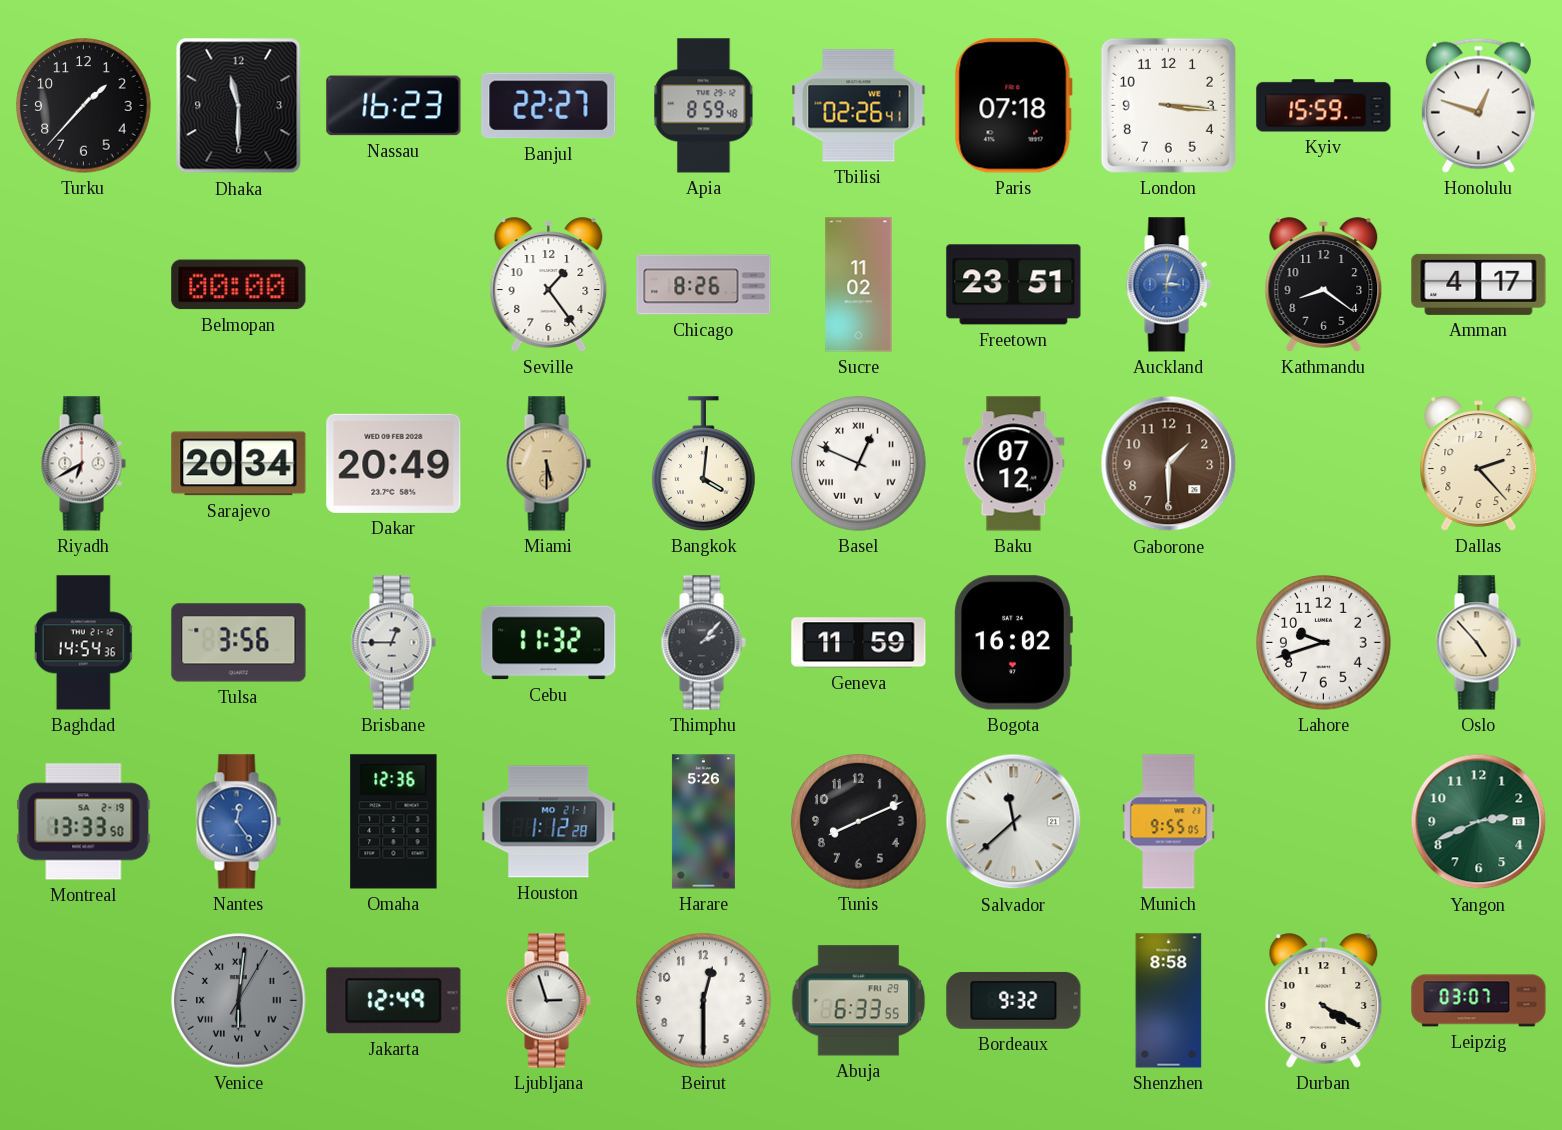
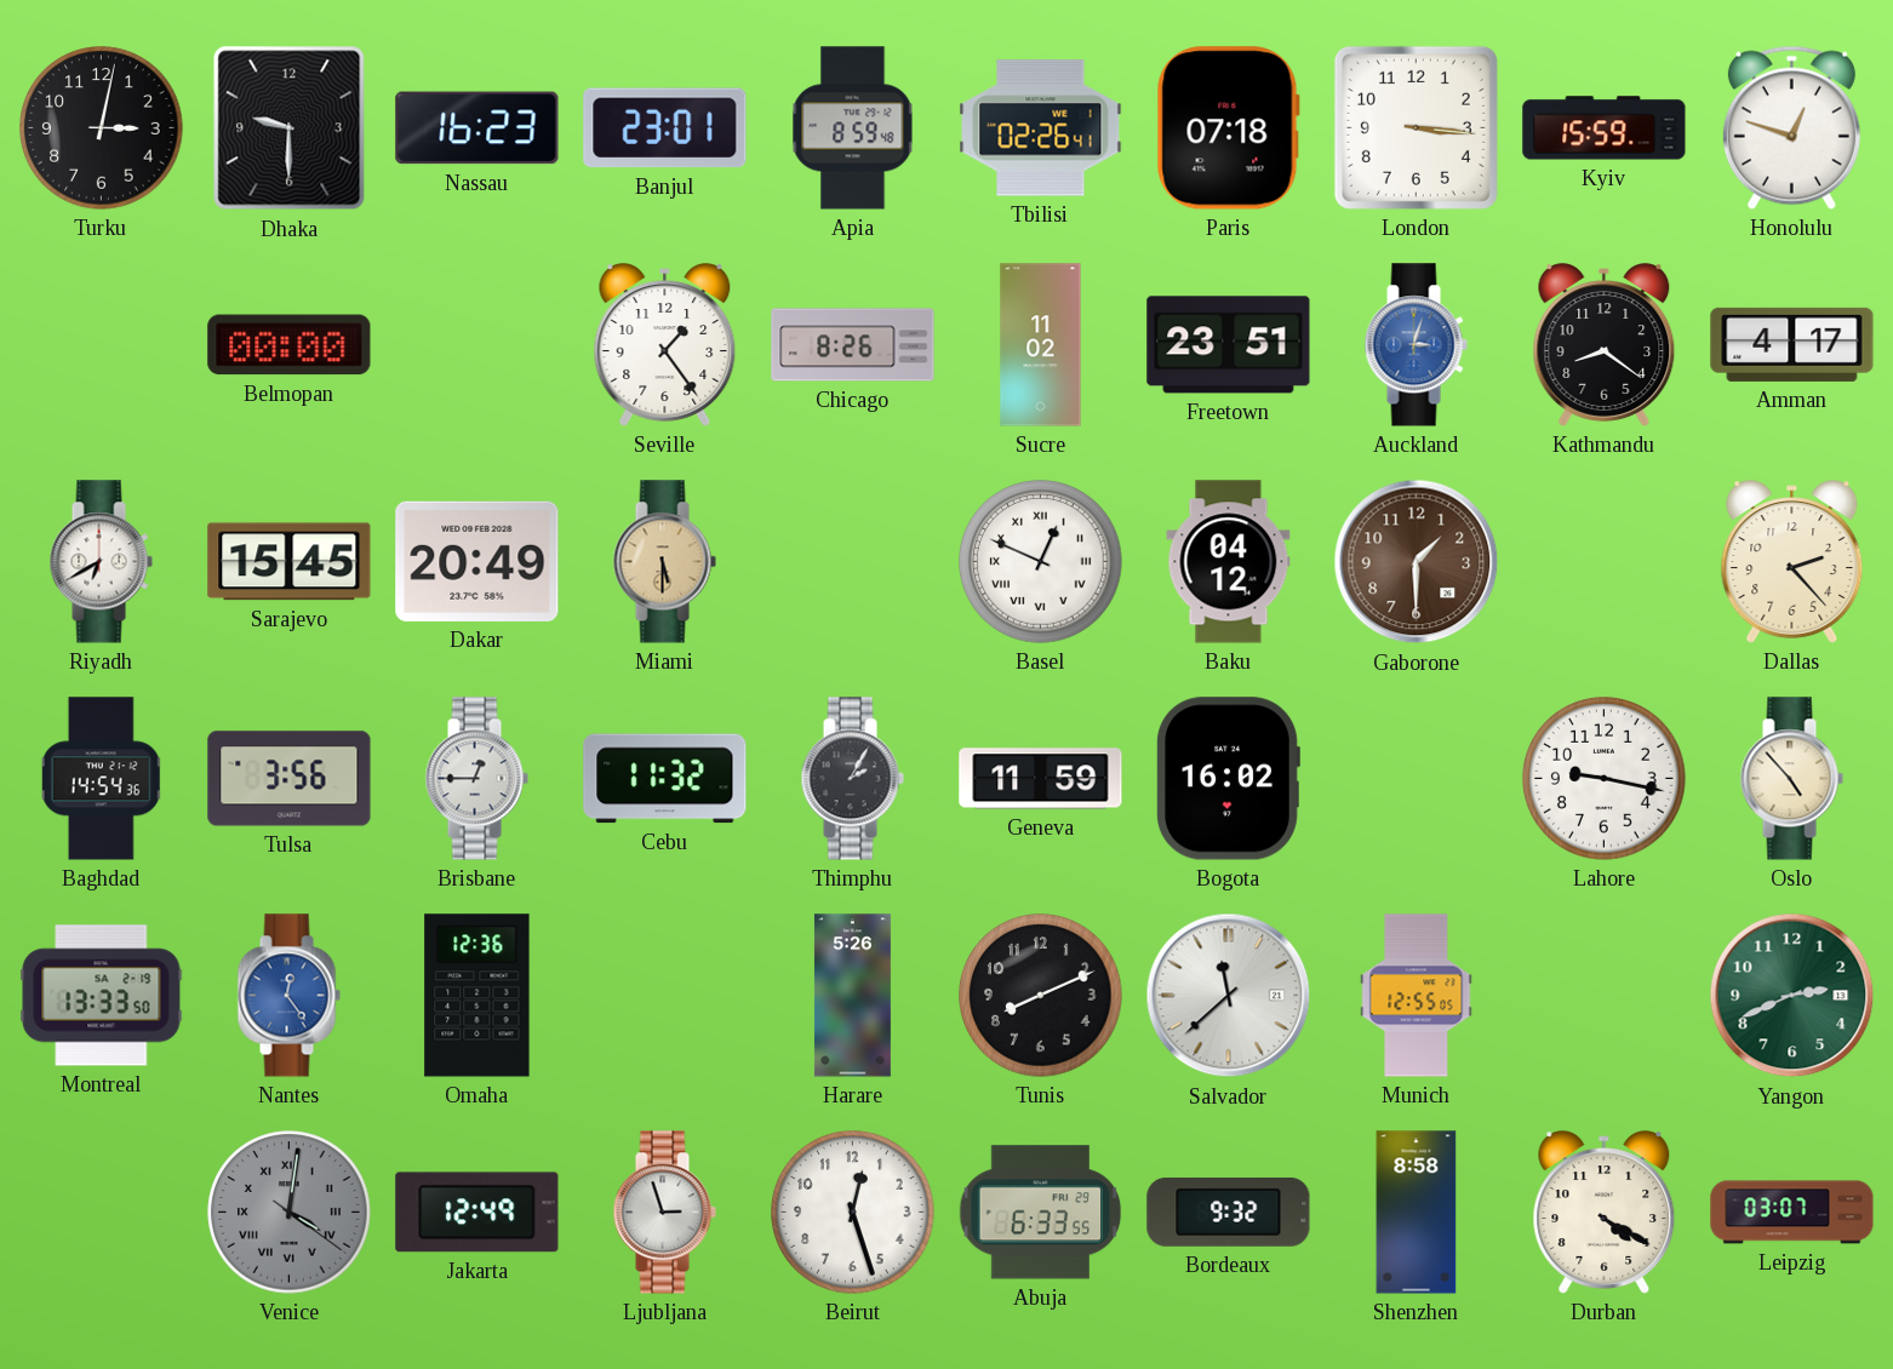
Turku: 1:37 -> 3:02 (102, 128)
Dhaka: 11:30 -> 9:30 (290, 128)
Banjul: 22:27 -> 23:01 (665, 128)
Sarajevo: 20:34 -> 15:45 (290, 562)
Bangkok: 4:01 -> none (704, 464)
Baku: 07:12 -> 04:12 (1229, 562)
Thimphu: 2:07 -> 2:05 (852, 779)
Lahore: 9:42 -> 9:17 (1605, 779)
Houston: 1:12 -> none (549, 822)
Munich: 9:55 -> 12:55 (1417, 996)
Venice: 6:01 -> 4:01 (290, 1213)
Beirut: 12:30 -> 12:27 (853, 1213)
